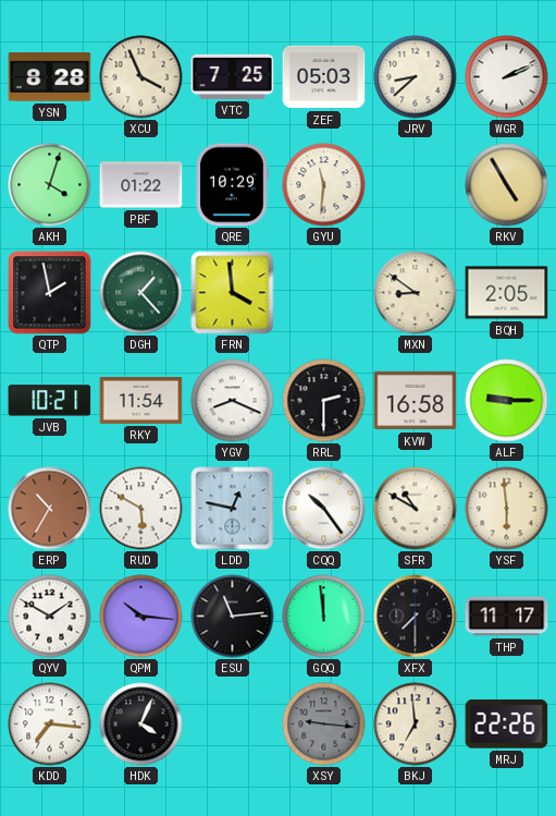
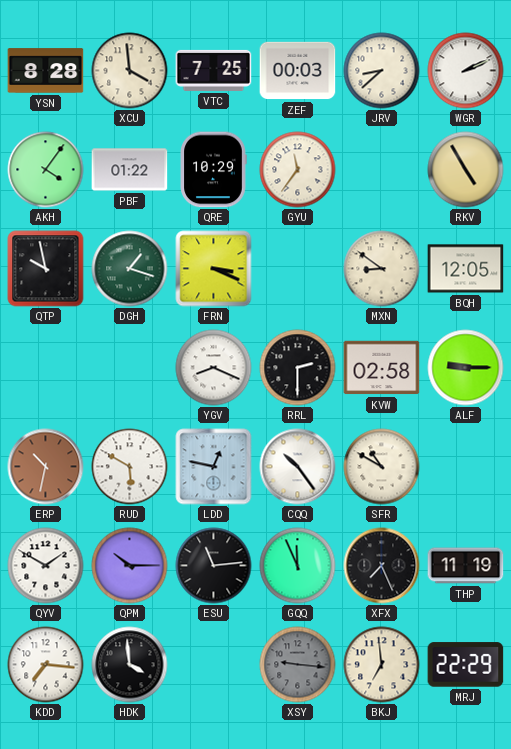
XCU: 3:56 -> 3:59 (130, 71)
ZEF: 05:03 -> 00:03 (298, 71)
AKH: 4:03 -> 4:06 (46, 170)
GYU: 11:31 -> 11:36 (298, 170)
QTP: 1:58 -> 9:58 (46, 269)
DGH: 1:23 -> 1:18 (130, 269)
FRN: 3:59 -> 3:19 (214, 269)
BQH: 2:05 -> 12:05 (466, 269)
JVB: 10:21 -> none (50, 401)
RKY: 11:54 -> none (141, 401)
KVW: 16:58 -> 02:58 (382, 368)
ERP: 10:35 -> 10:32 (46, 467)
YSF: 5:59 -> none (507, 509)
QPM: 10:16 -> 10:15 (130, 566)
GQQ: 11:59 -> 11:56 (298, 566)
XFX: 7:30 -> 7:26 (382, 566)
THP: 11:17 -> 11:19 (466, 566)
HDK: 4:04 -> 3:59 (130, 665)
MRJ: 22:26 -> 22:29 (466, 665)
